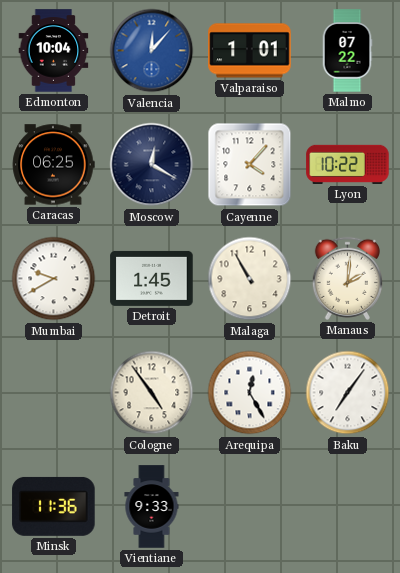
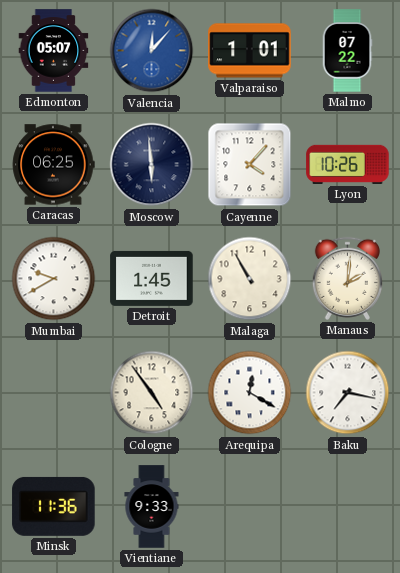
Edmonton: 10:04 -> 05:07 (54, 51)
Moscow: 12:20 -> 5:59 (152, 165)
Lyon: 10:22 -> 10:26 (348, 164)
Arequipa: 12:25 -> 12:20 (250, 393)
Baku: 7:06 -> 7:17 (348, 393)
